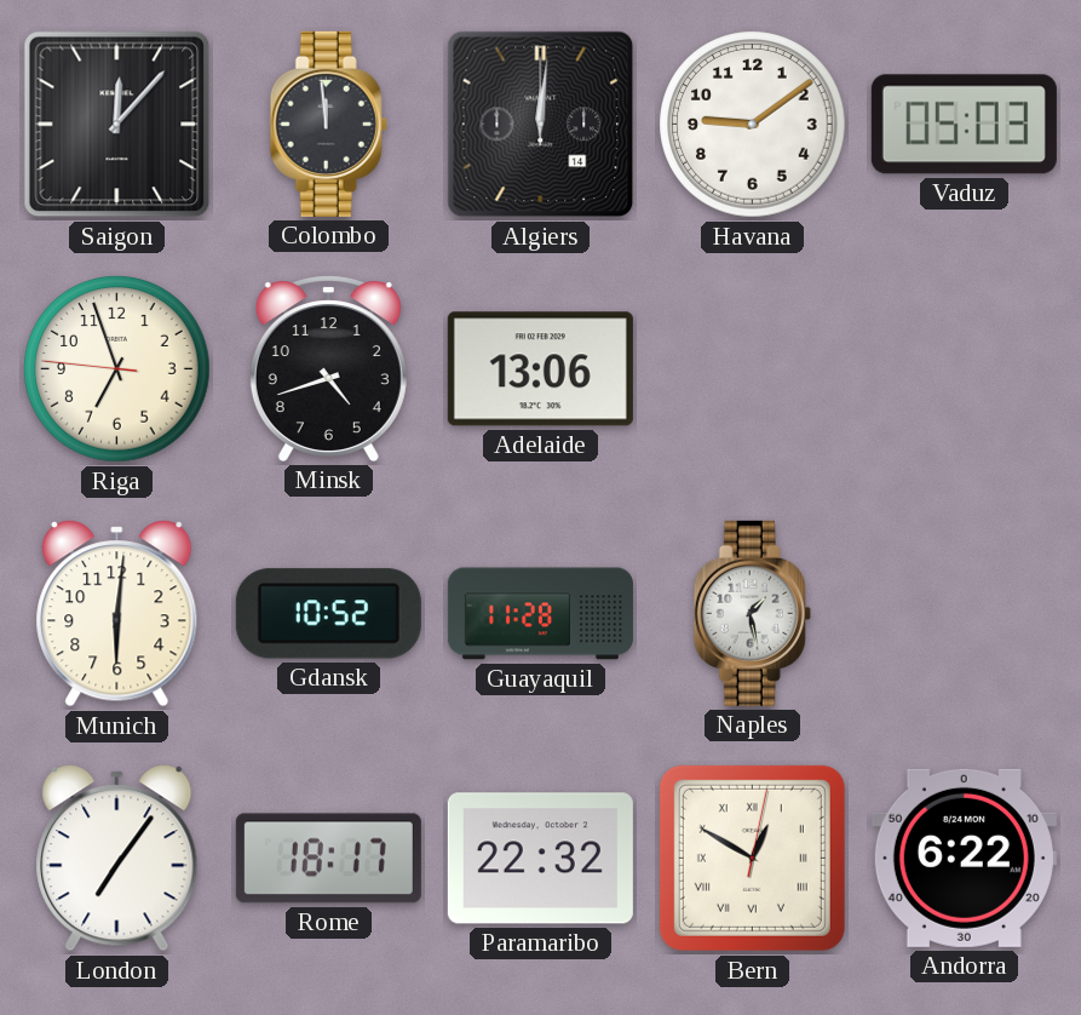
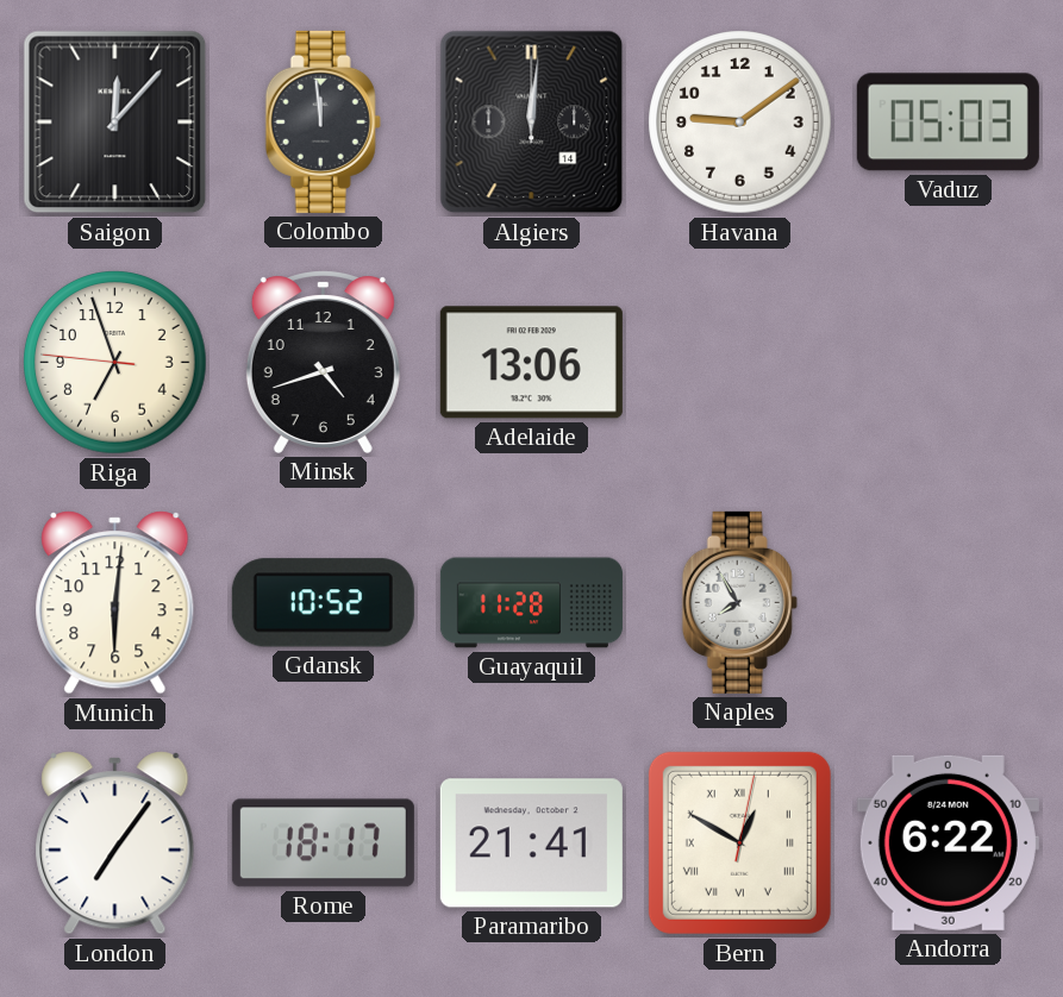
Naples: 1:28 -> 7:55 (739, 602)
Paramaribo: 22:32 -> 21:41 (531, 844)
